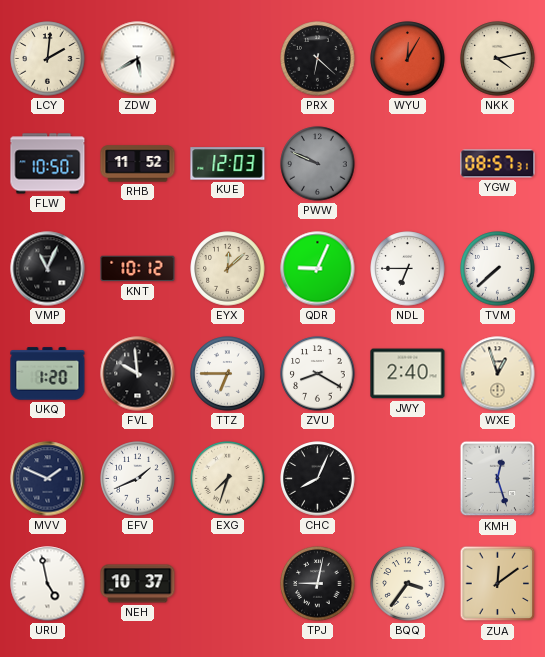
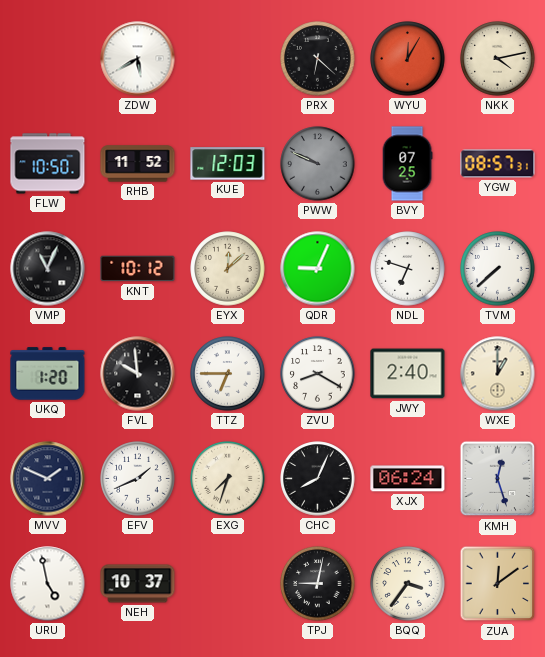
LCY: 2:01 -> none (48, 59)
BVY: none -> 07:25 (407, 164)
NDL: 6:45 -> 6:48 (408, 269)
WXE: 12:57 -> 1:00 (498, 374)
XJX: none -> 06:24 (408, 479)
